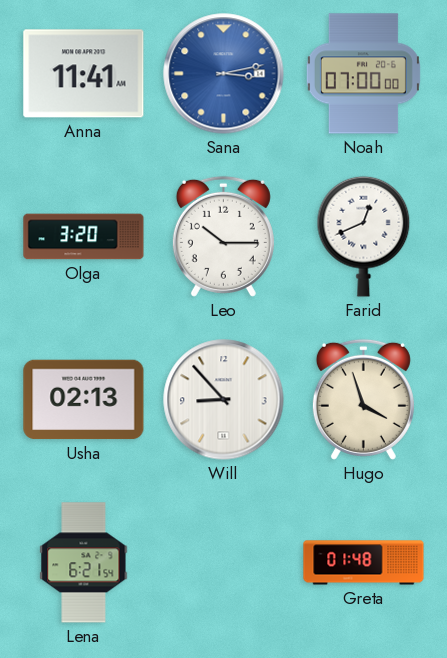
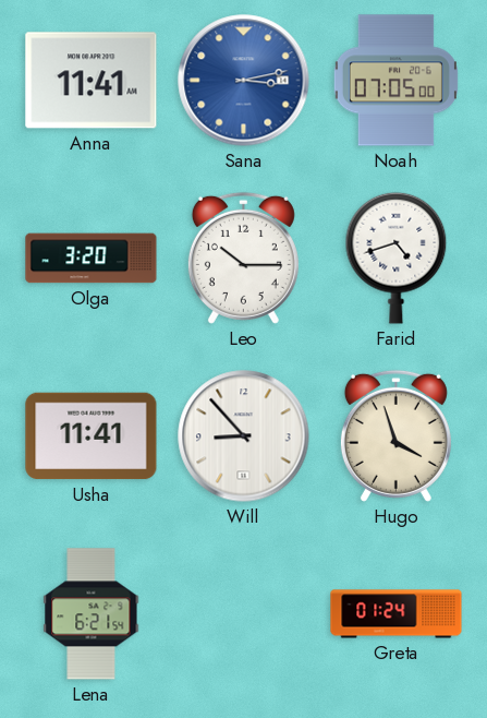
Noah: 07:00 -> 07:05 (395, 81)
Farid: 12:41 -> 4:42 (397, 258)
Usha: 02:13 -> 11:41 (92, 436)
Greta: 01:48 -> 01:24 (397, 614)
